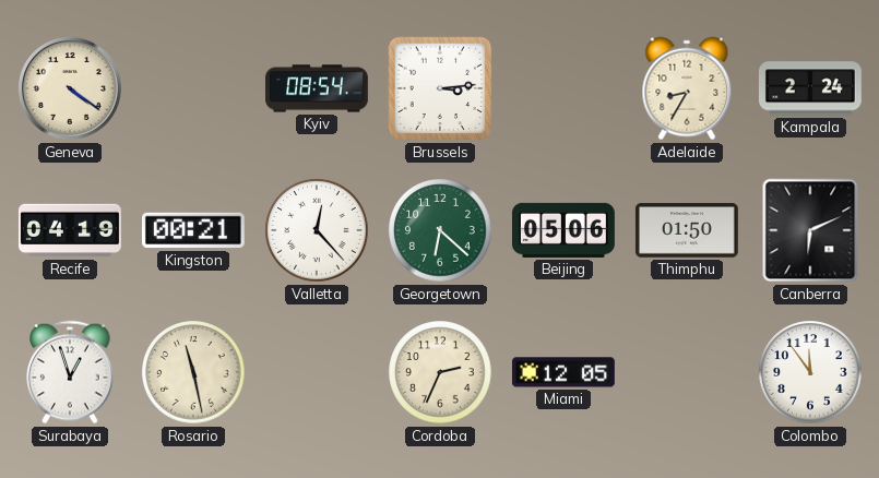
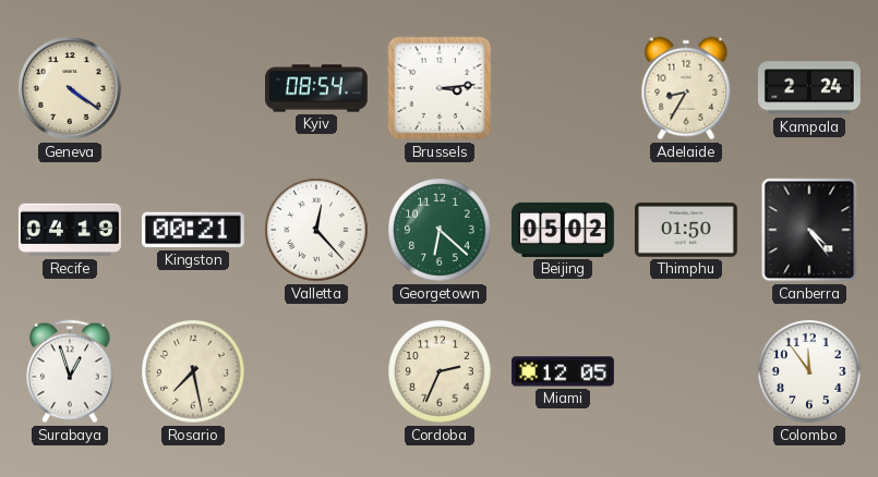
Beijing: 05:06 -> 05:02 (563, 230)
Canberra: 6:11 -> 4:24 (809, 230)
Rosario: 11:28 -> 7:28 (193, 371)
